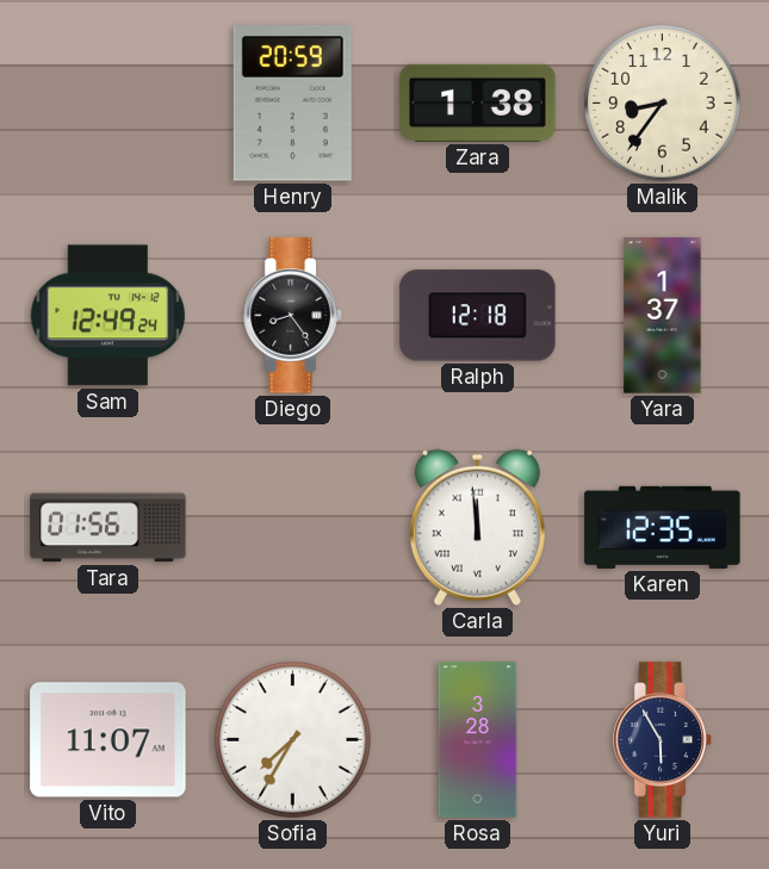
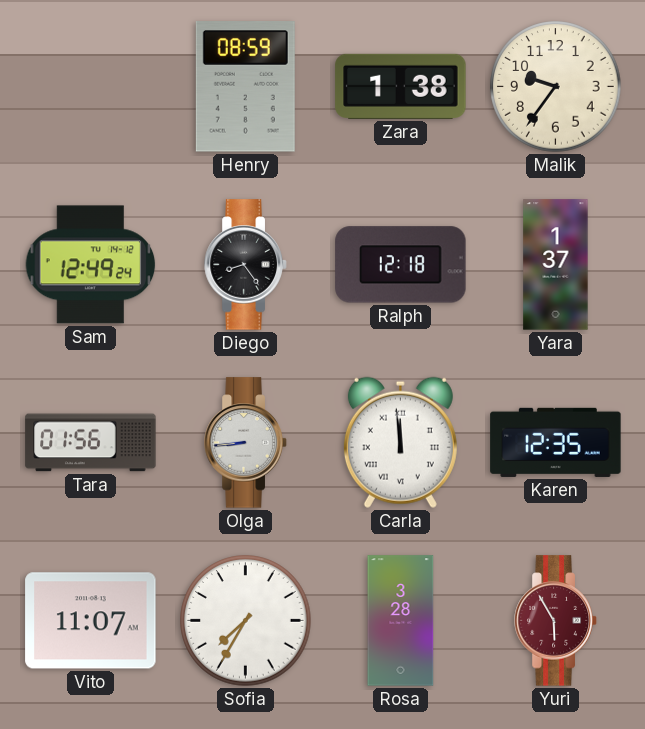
Henry: 20:59 -> 08:59 (245, 87)
Malik: 8:36 -> 9:36 (556, 87)
Olga: none -> 8:44 (246, 443)
Yuri dial: navy -> burgundy (556, 621)
